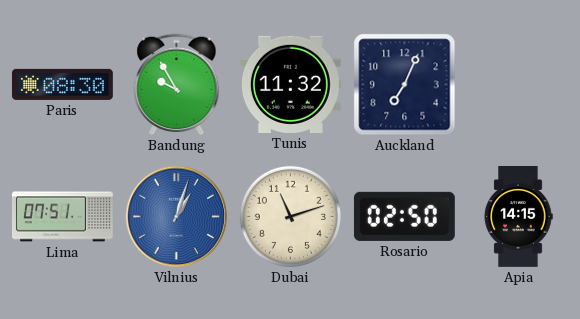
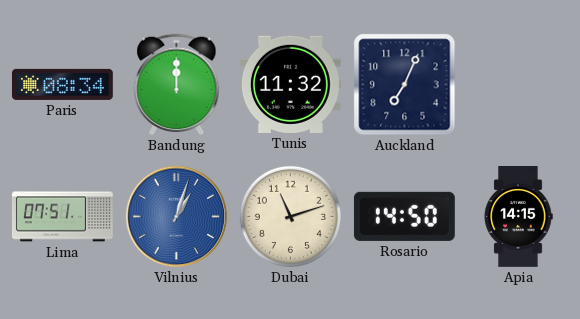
Paris: 08:30 -> 08:34 (62, 84)
Bandung: 9:55 -> 12:00 (177, 85)
Rosario: 02:50 -> 14:50 (404, 216)
